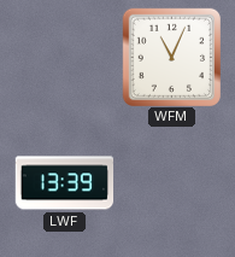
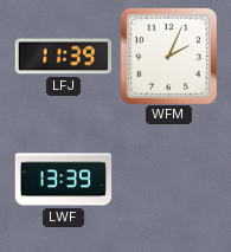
LFJ: none -> 11:39 (63, 57)
WFM: 11:04 -> 2:04 (168, 56)
